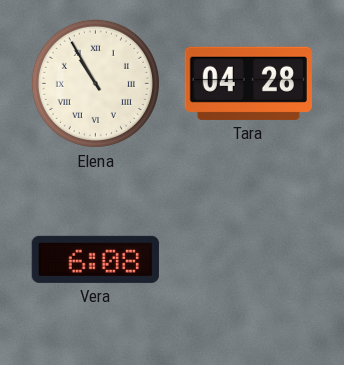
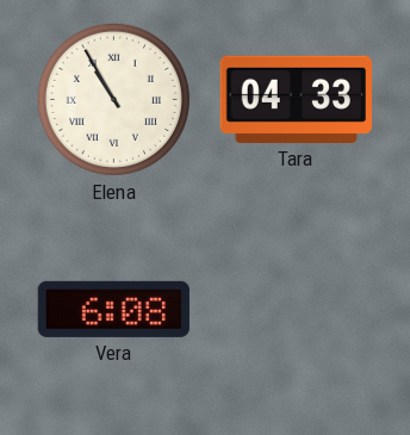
Tara: 04:28 -> 04:33 (296, 99)
